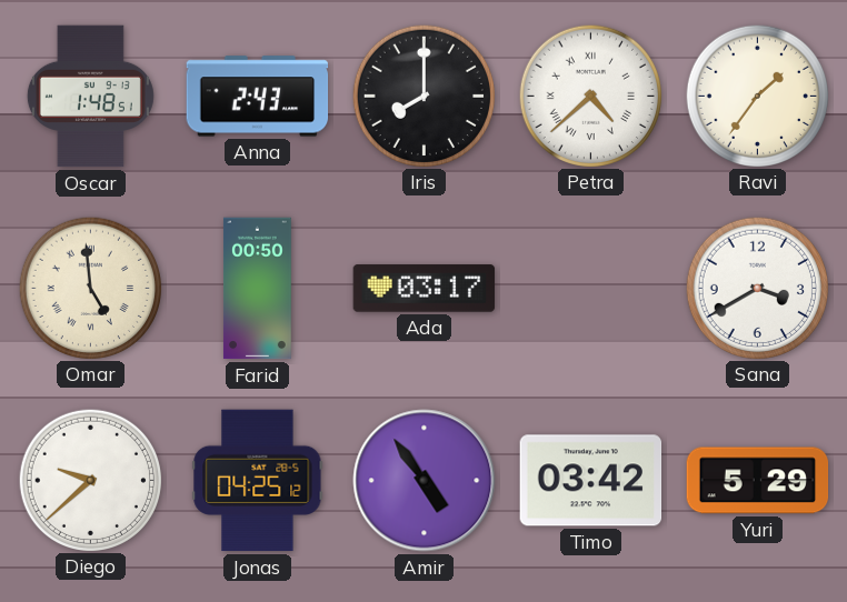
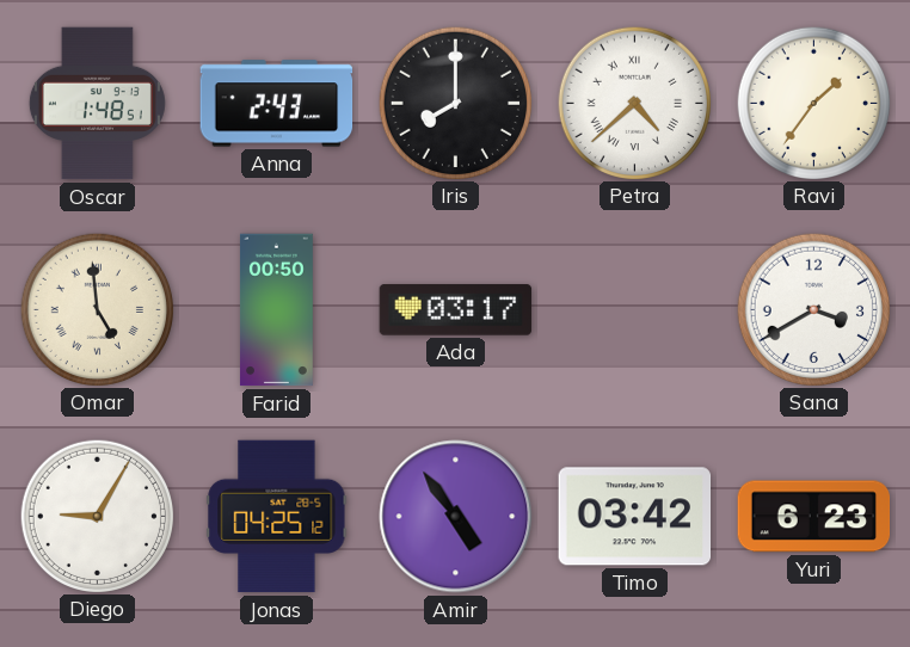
Diego: 9:38 -> 9:05 (97, 516)
Yuri: 5:29 -> 6:23 (814, 517)
